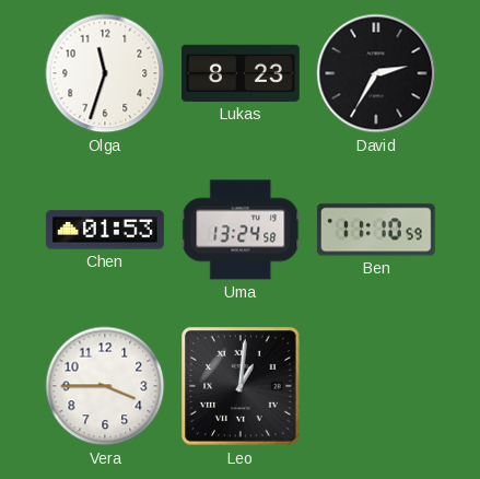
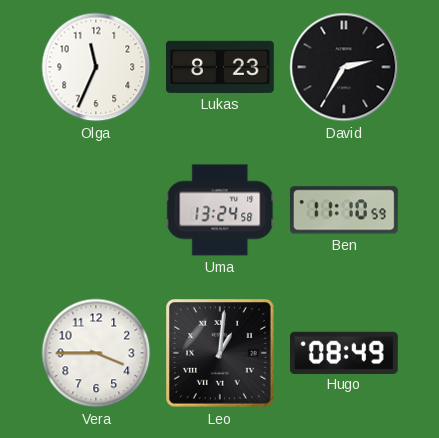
Olga: 11:33 -> 11:34 (96, 67)
Chen: 01:53 -> none (105, 230)
Hugo: none -> 08:49 (344, 352)
